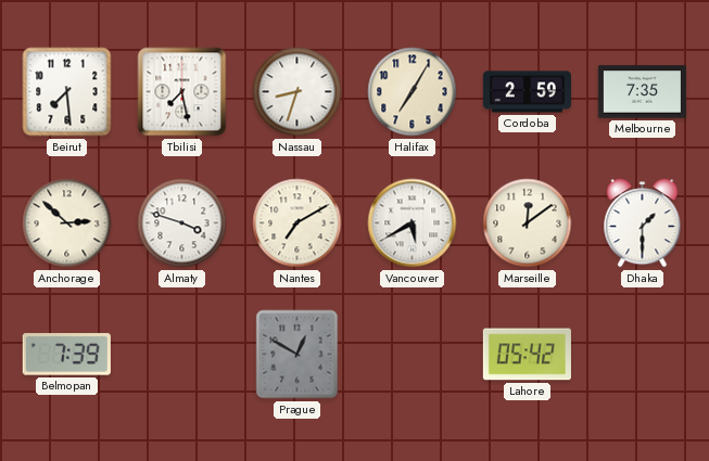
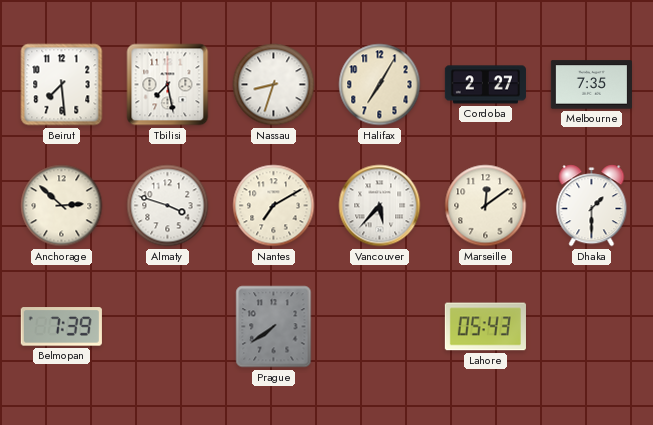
Cordoba: 2:59 -> 2:27 (485, 85)
Vancouver: 5:40 -> 5:37 (380, 206)
Prague: 12:50 -> 7:39 (274, 327)
Lahore: 05:42 -> 05:43 (485, 327)
